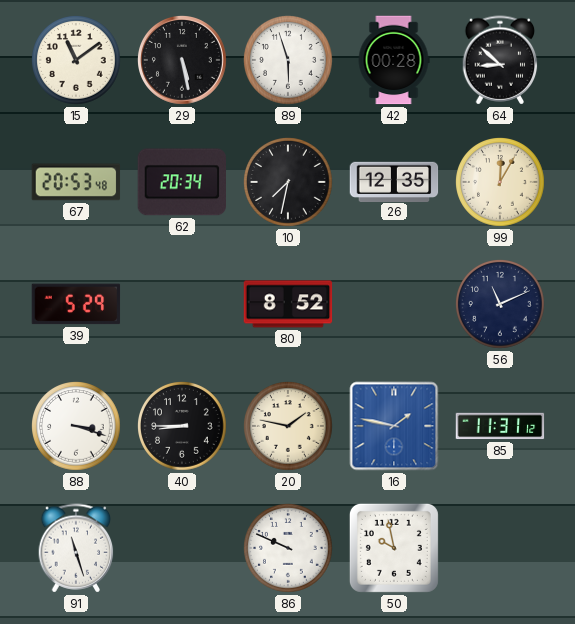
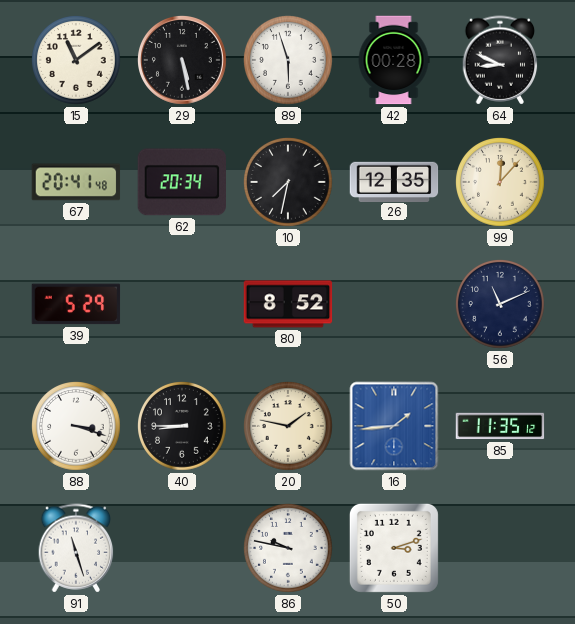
64: 8:52 -> 8:49 (500, 60)
67: 20:53 -> 20:41 (76, 182)
99: 12:05 -> 12:07 (501, 183)
16: 1:47 -> 1:44 (394, 426)
85: 11:31 -> 11:35 (500, 426)
86: 9:49 -> 9:47 (289, 549)
50: 9:58 -> 3:12 (394, 548)
